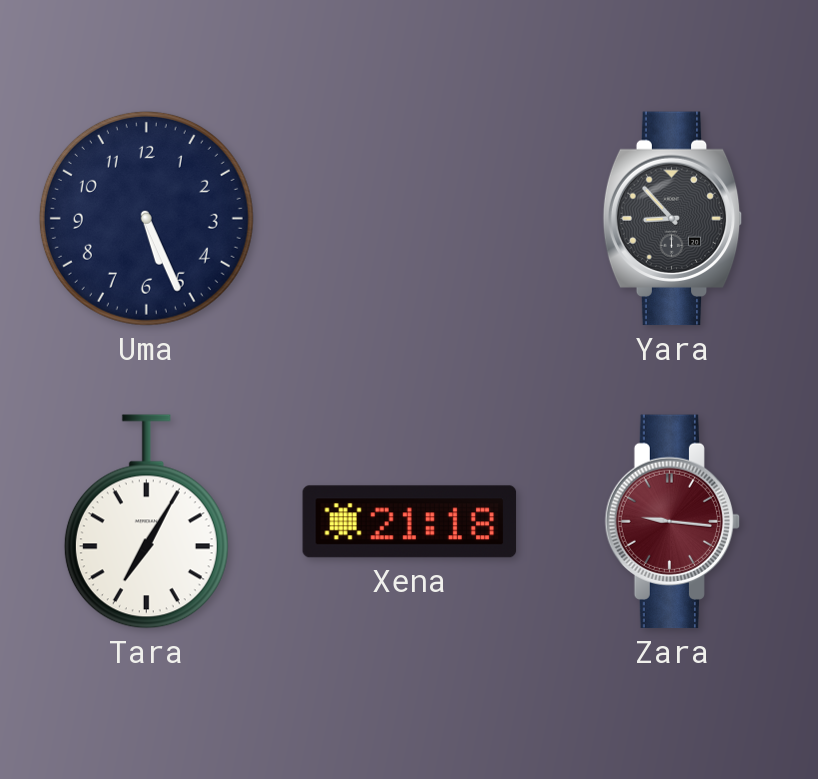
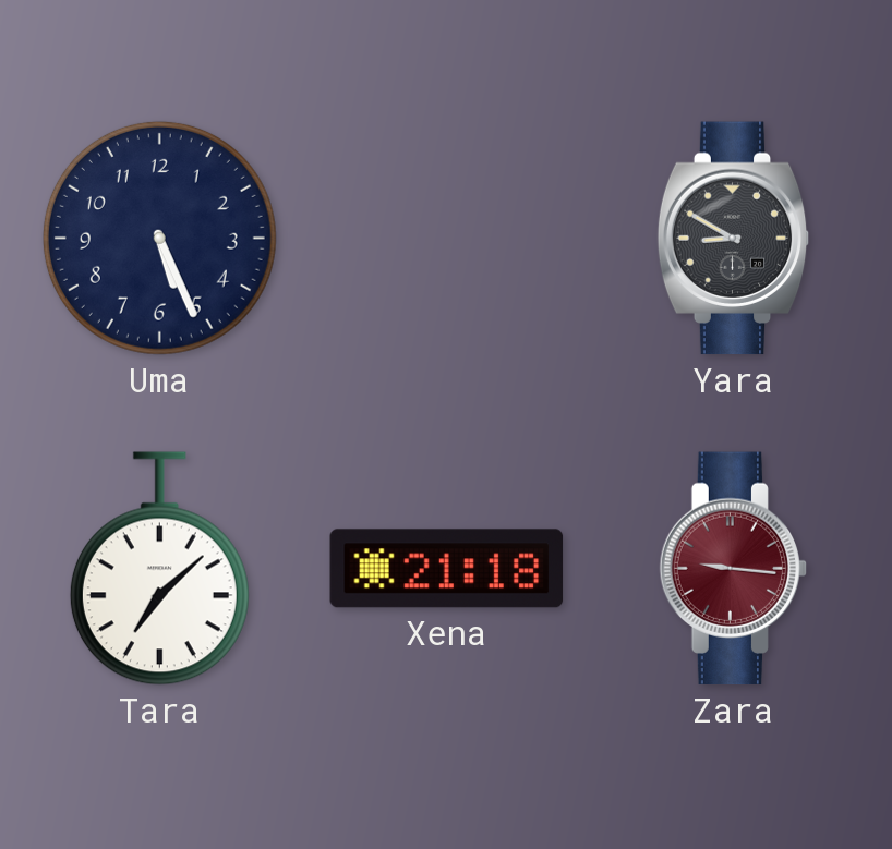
Yara: 8:53 -> 8:50 (734, 239)
Tara: 7:05 -> 7:08 (159, 569)
